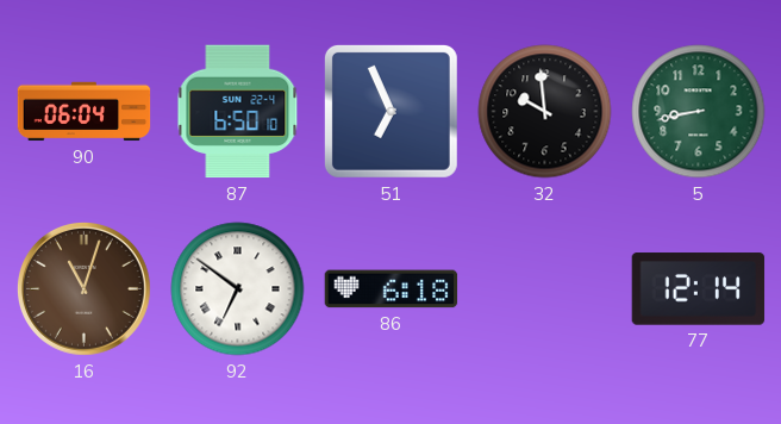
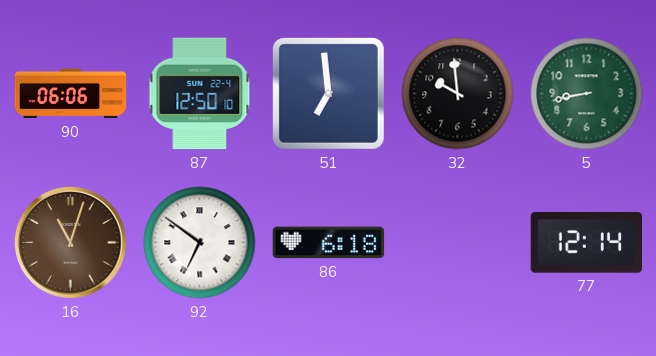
90: 06:04 -> 06:06 (71, 94)
87: 6:50 -> 12:50 (200, 94)
51: 6:56 -> 6:59 (328, 93)
